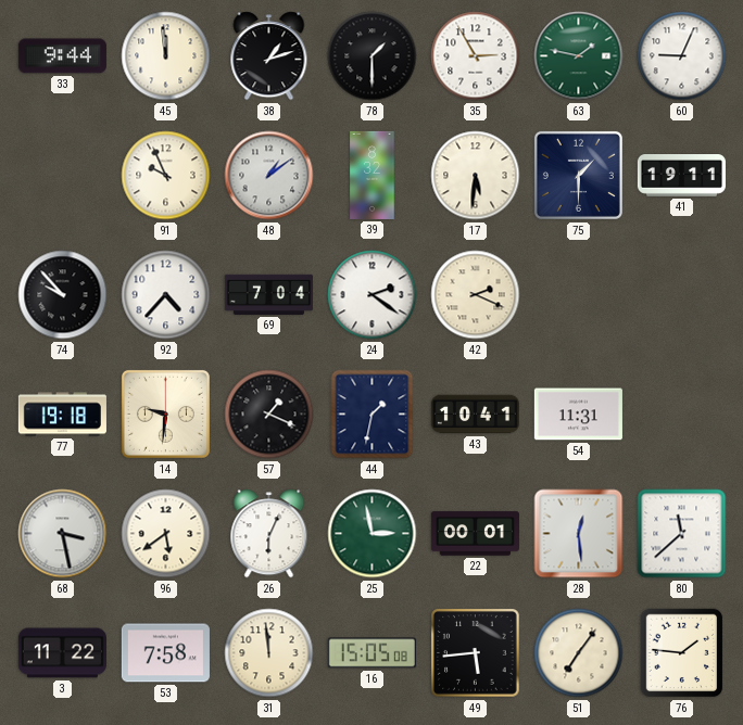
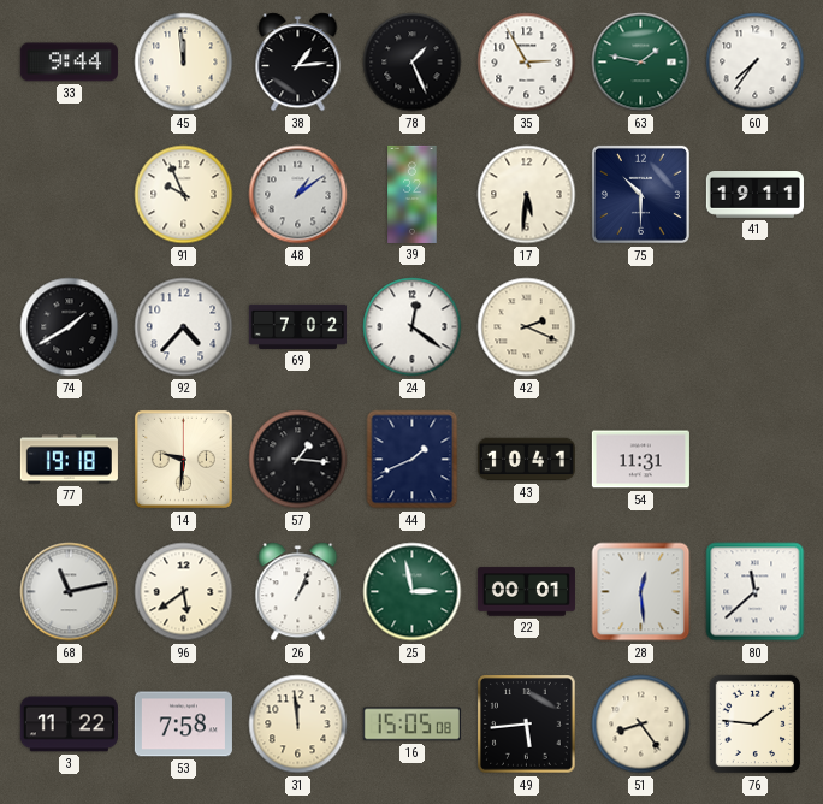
38: 1:12 -> 1:14 (298, 63)
78: 1:30 -> 1:26 (413, 63)
60: 9:04 -> 7:36 (756, 63)
75: 1:30 -> 10:30 (640, 194)
74: 9:53 -> 1:40 (70, 327)
69: 7:04 -> 7:02 (297, 326)
24: 2:21 -> 12:21 (413, 327)
57: 1:19 -> 1:16 (298, 460)
44: 1:32 -> 1:41 (413, 460)
68: 3:28 -> 11:13 (70, 592)
26: 6:04 -> 1:04 (298, 592)
51: 7:06 -> 8:24 (641, 725)
